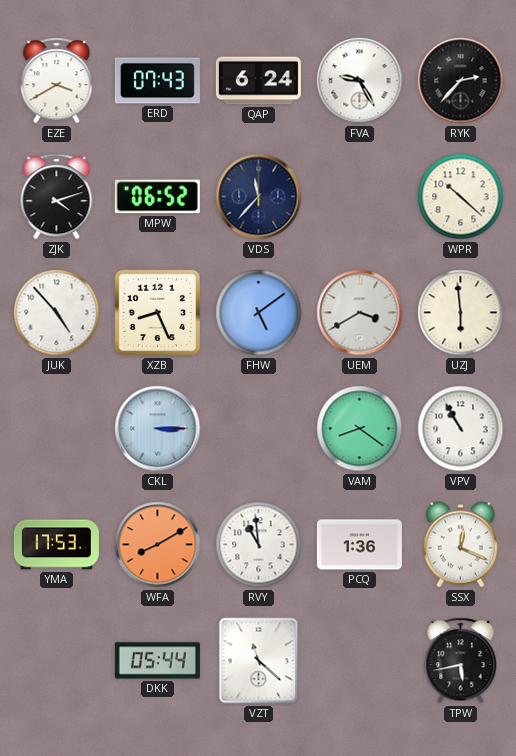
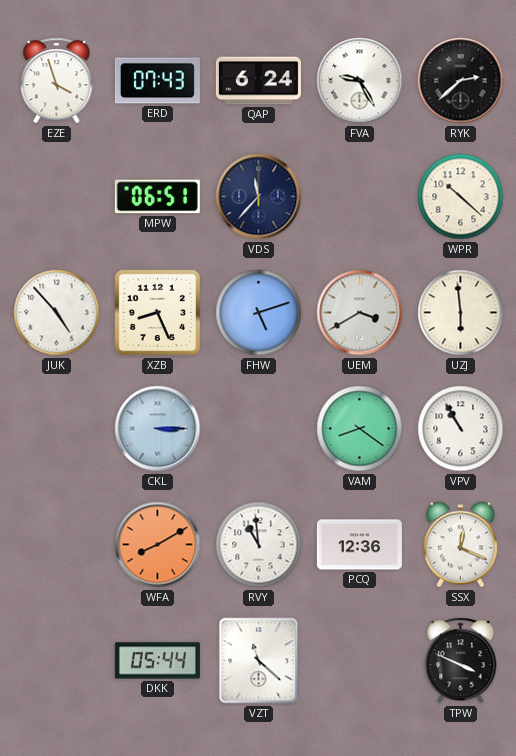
EZE: 3:40 -> 3:57 (57, 81)
RYK: 2:37 -> 2:38 (461, 81)
ZJK: 4:12 -> none (57, 197)
MPW: 06:52 -> 06:51 (157, 197)
FHW: 5:09 -> 5:12 (259, 313)
YMA: 17:53 -> none (56, 545)
PCQ: 1:36 -> 12:36 (359, 545)
TPW: 5:43 -> 3:49 (461, 661)
